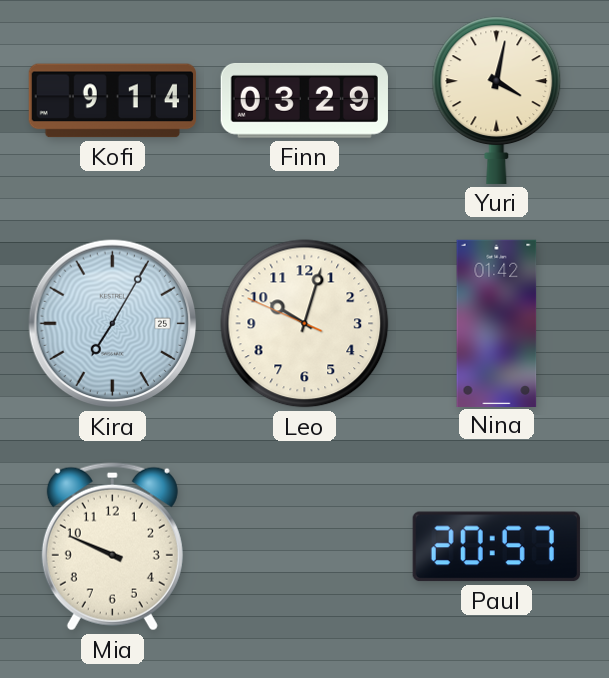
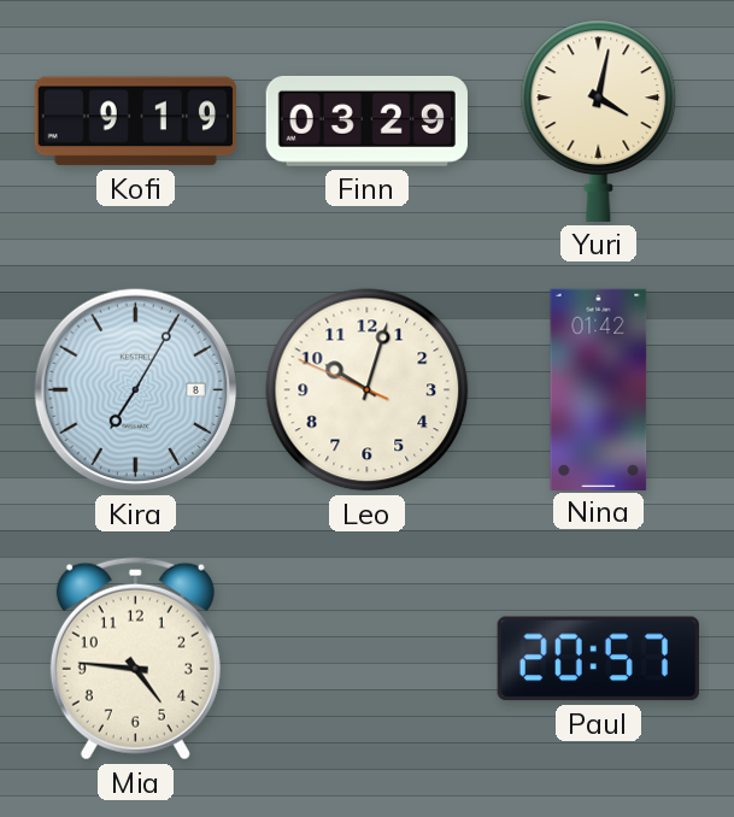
Kofi: 9:14 -> 9:19 (135, 122)
Kira date: 25 -> 8 (136, 390)
Mia: 9:49 -> 4:46 (135, 659)
